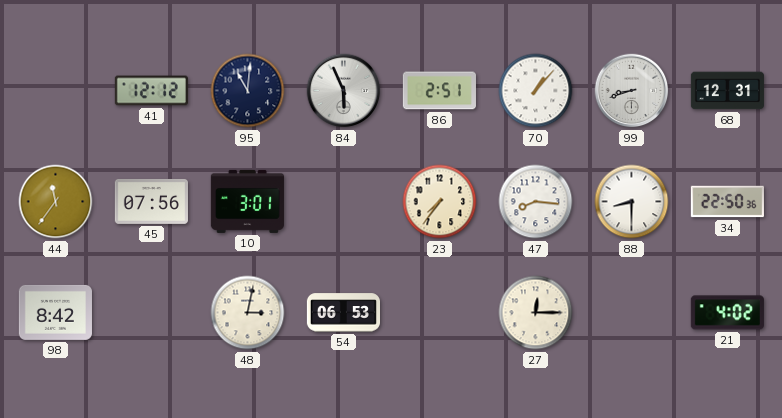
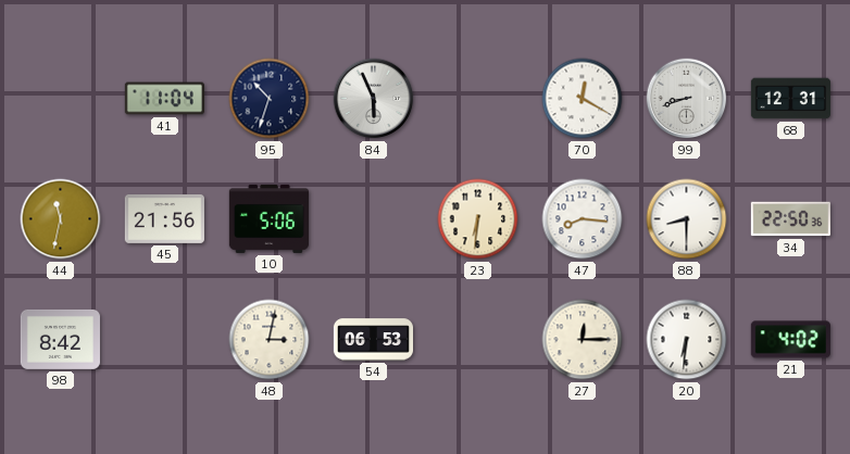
41: 12:12 -> 11:04 (164, 99)
95: 11:01 -> 10:33 (270, 99)
86: 2:51 -> none (439, 91)
70: 1:07 -> 12:20 (583, 99)
44: 11:36 -> 11:32 (61, 219)
45: 07:56 -> 21:56 (164, 218)
10: 3:01 -> 5:06 (268, 218)
23: 7:36 -> 6:31 (478, 219)
20: none -> 6:31 (687, 340)
